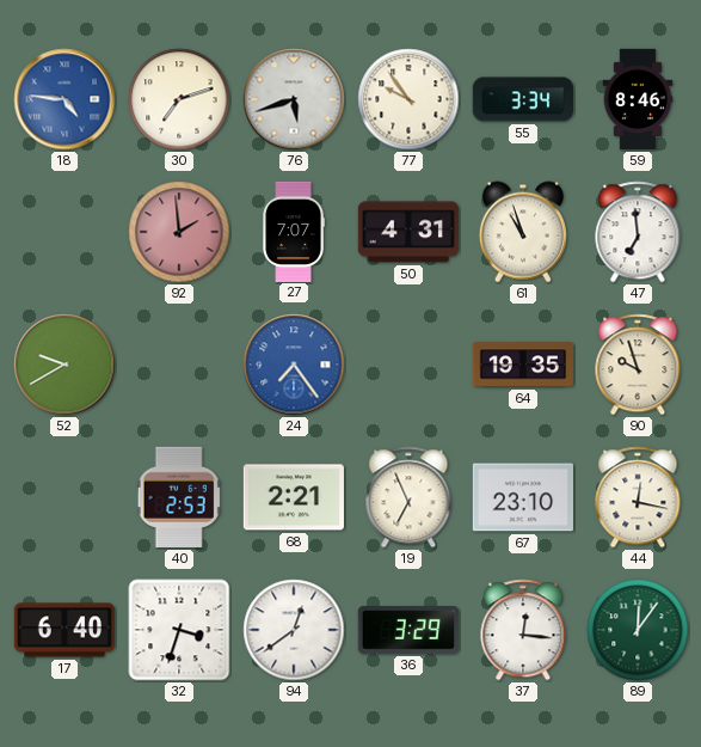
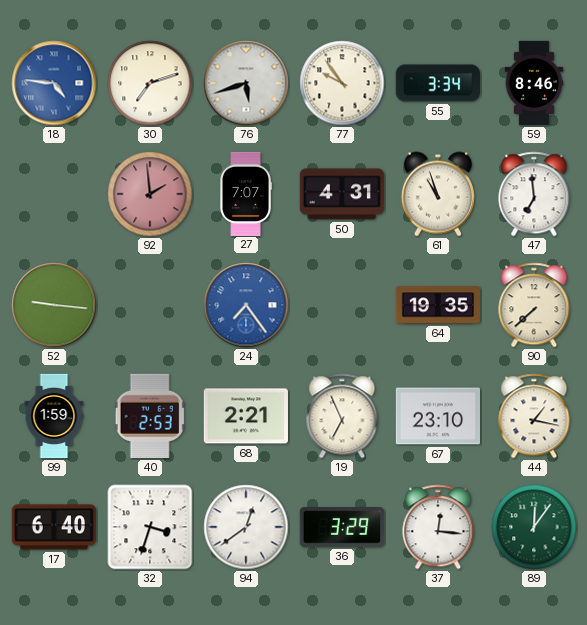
52: 9:40 -> 9:16 (54, 305)
90: 9:57 -> 7:38 (534, 305)
99: none -> 1:59 (54, 416)
44: 12:17 -> 1:17 (534, 416)
